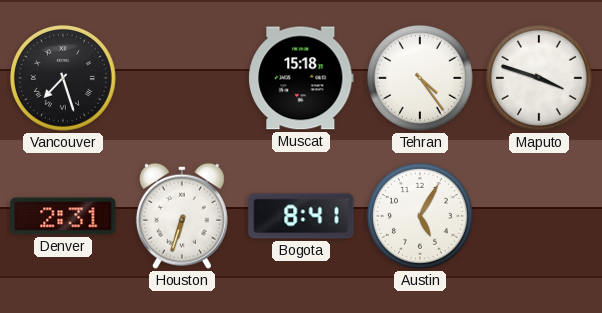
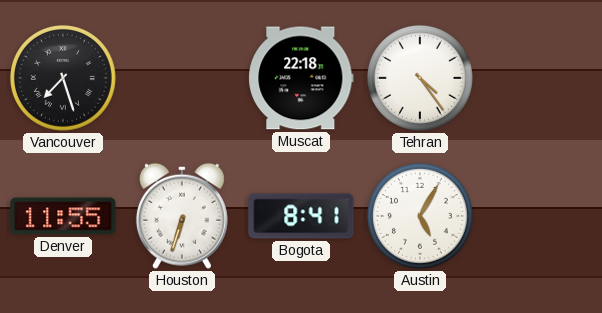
Muscat: 15:18 -> 22:18 (301, 78)
Maputo: 3:48 -> none (539, 78)
Denver: 2:31 -> 11:55 (63, 216)
